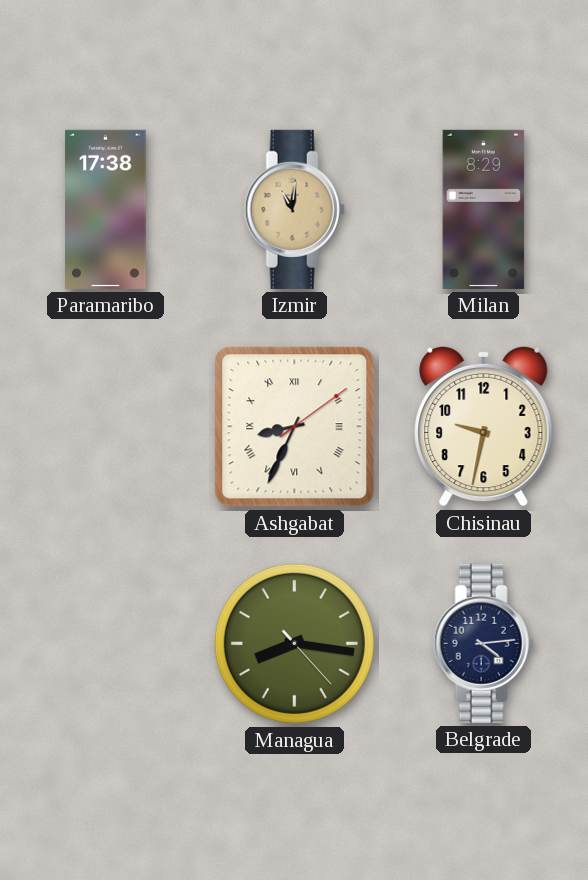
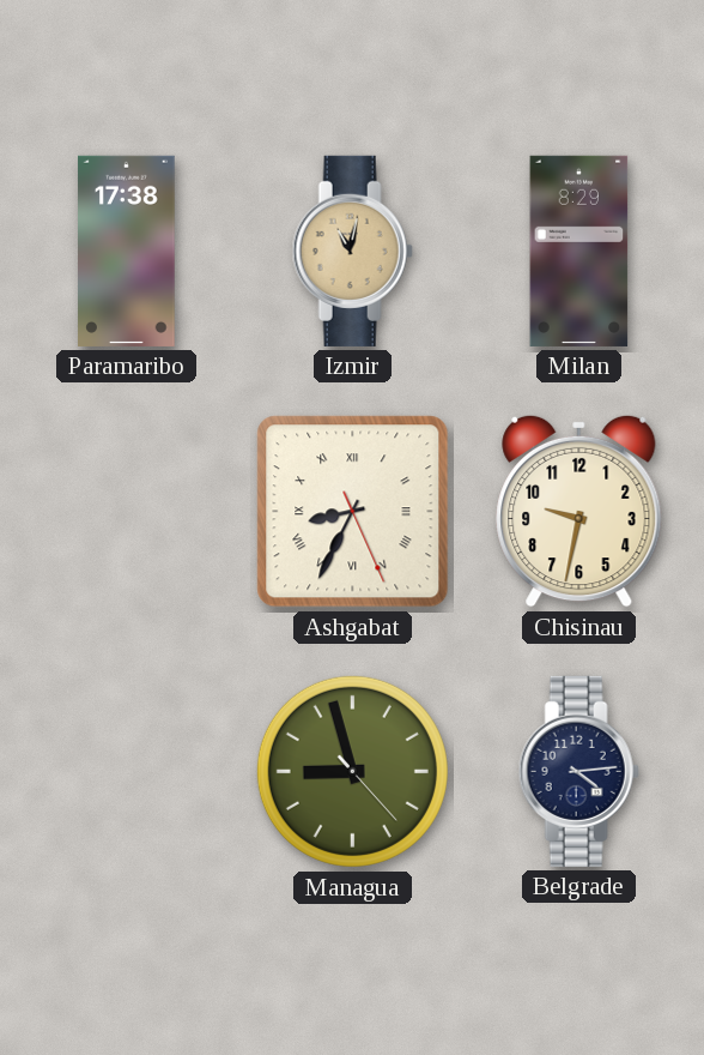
Izmir: 11:01 -> 11:02 (352, 251)
Ashgabat: 8:34:09 -> 8:34:26 (353, 512)
Managua: 8:16 -> 8:57 (352, 771)
